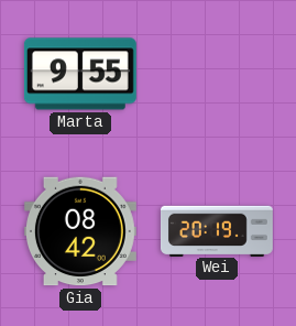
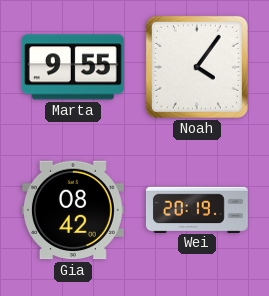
Noah: none -> 4:06 (197, 67)
